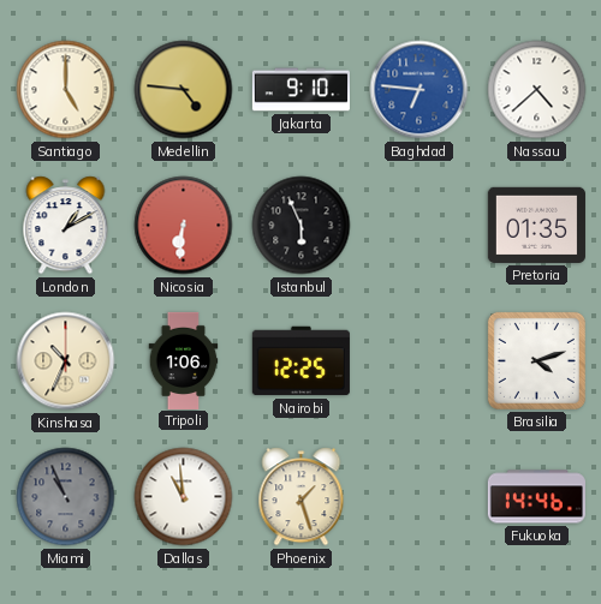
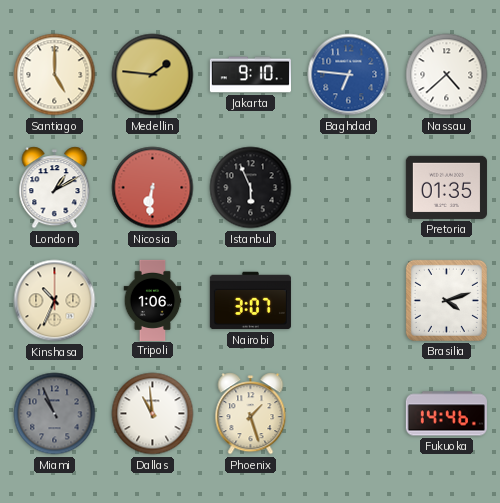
Medellin: 4:46 -> 1:46 (153, 75)
Nairobi: 12:25 -> 3:07 (250, 301)
